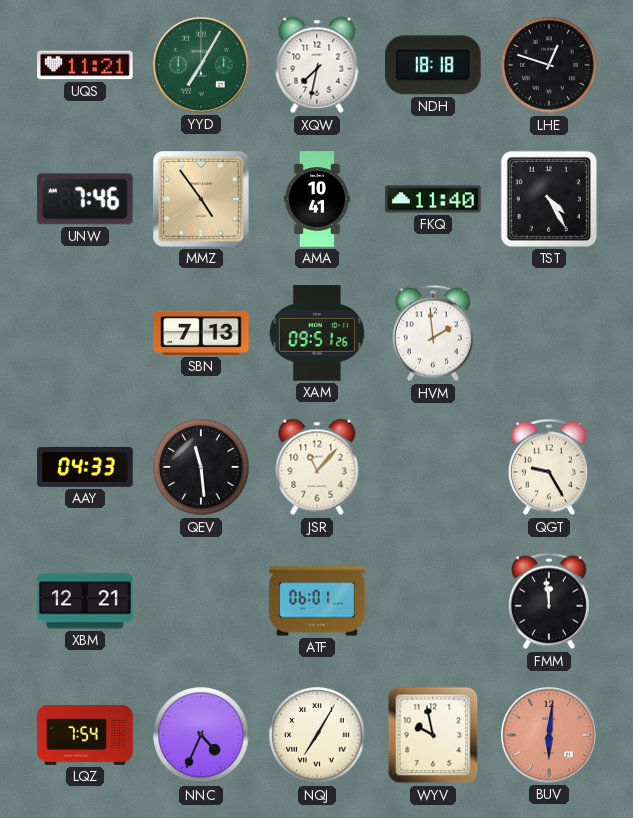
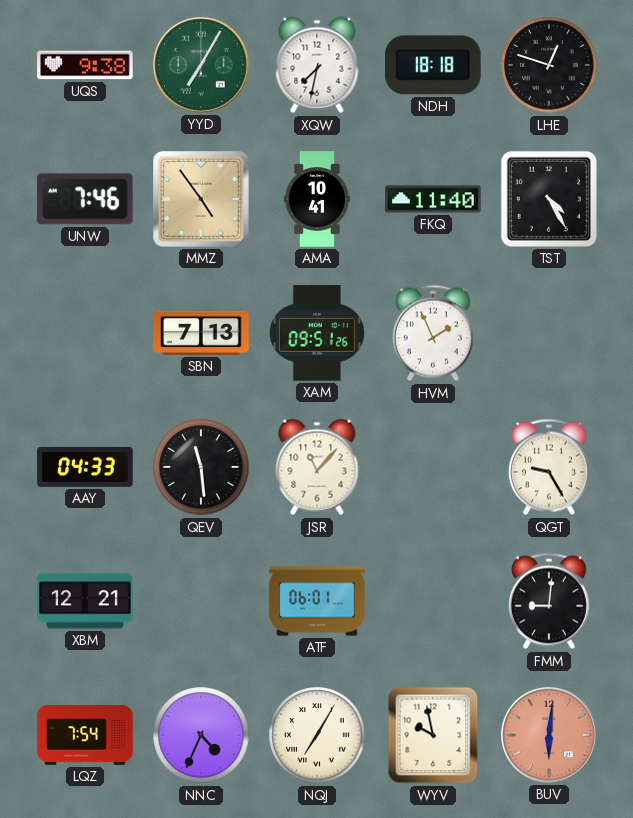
UQS: 11:21 -> 9:38 (85, 65)
HVM: 1:59 -> 1:56 (433, 333)
FMM: 11:59 -> 9:01 (549, 601)
